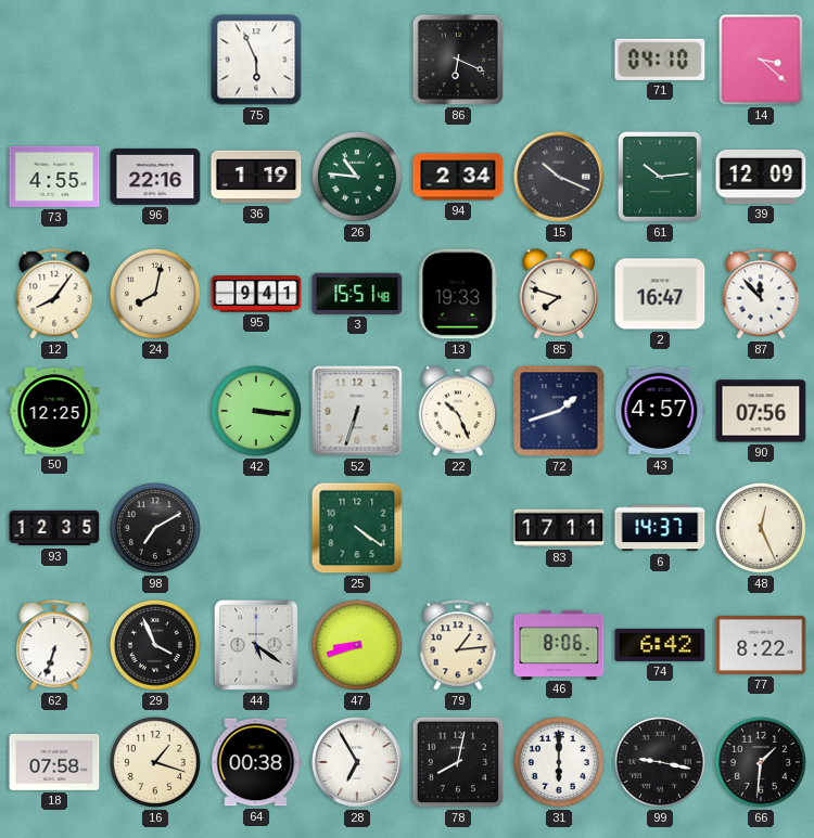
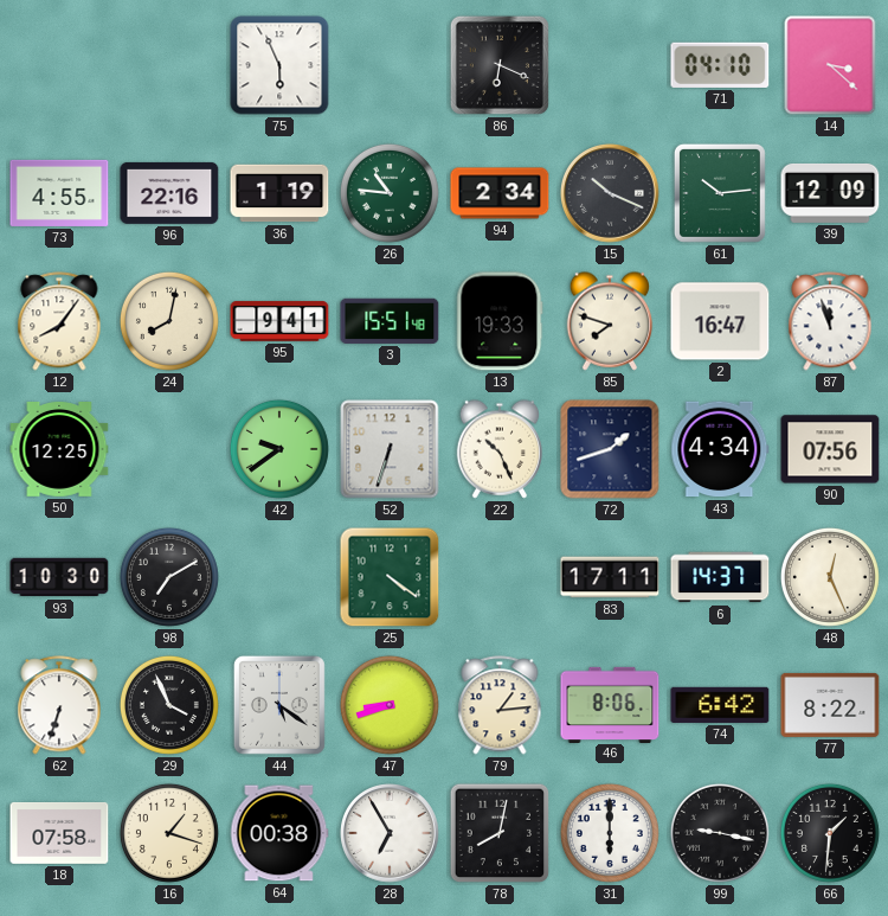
87: 11:53 -> 11:57 (830, 321)
42: 3:16 -> 9:39 (279, 449)
43: 4:57 -> 4:34 (720, 449)
93: 12:35 -> 10:30 (59, 577)
